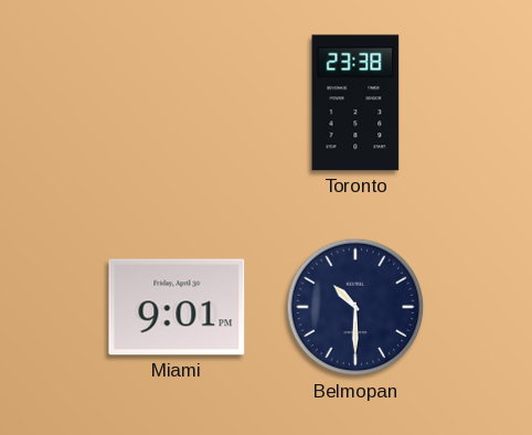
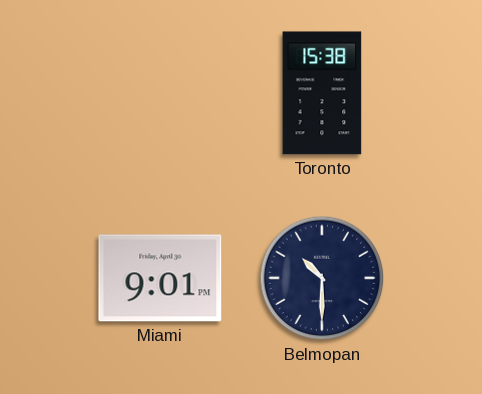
Toronto: 23:38 -> 15:38 (322, 93)
